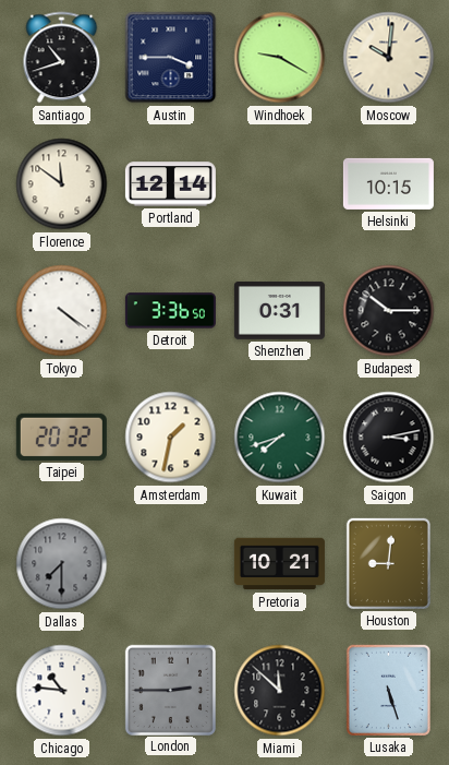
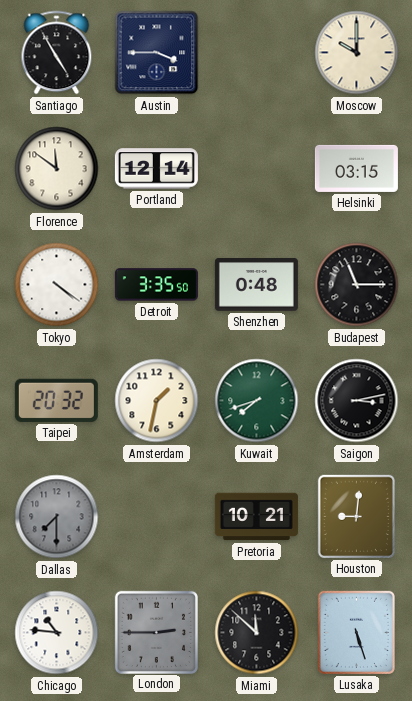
Santiago: 10:42 -> 4:55 (57, 53)
Windhoek: 9:20 -> none (280, 58)
Moscow: 10:01 -> 10:00 (357, 53)
Helsinki: 10:15 -> 03:15 (356, 168)
Detroit: 3:36 -> 3:35 (156, 285)
Shenzhen: 0:31 -> 0:48 (256, 285)
Budapest: 10:15 -> 11:15 (357, 285)
